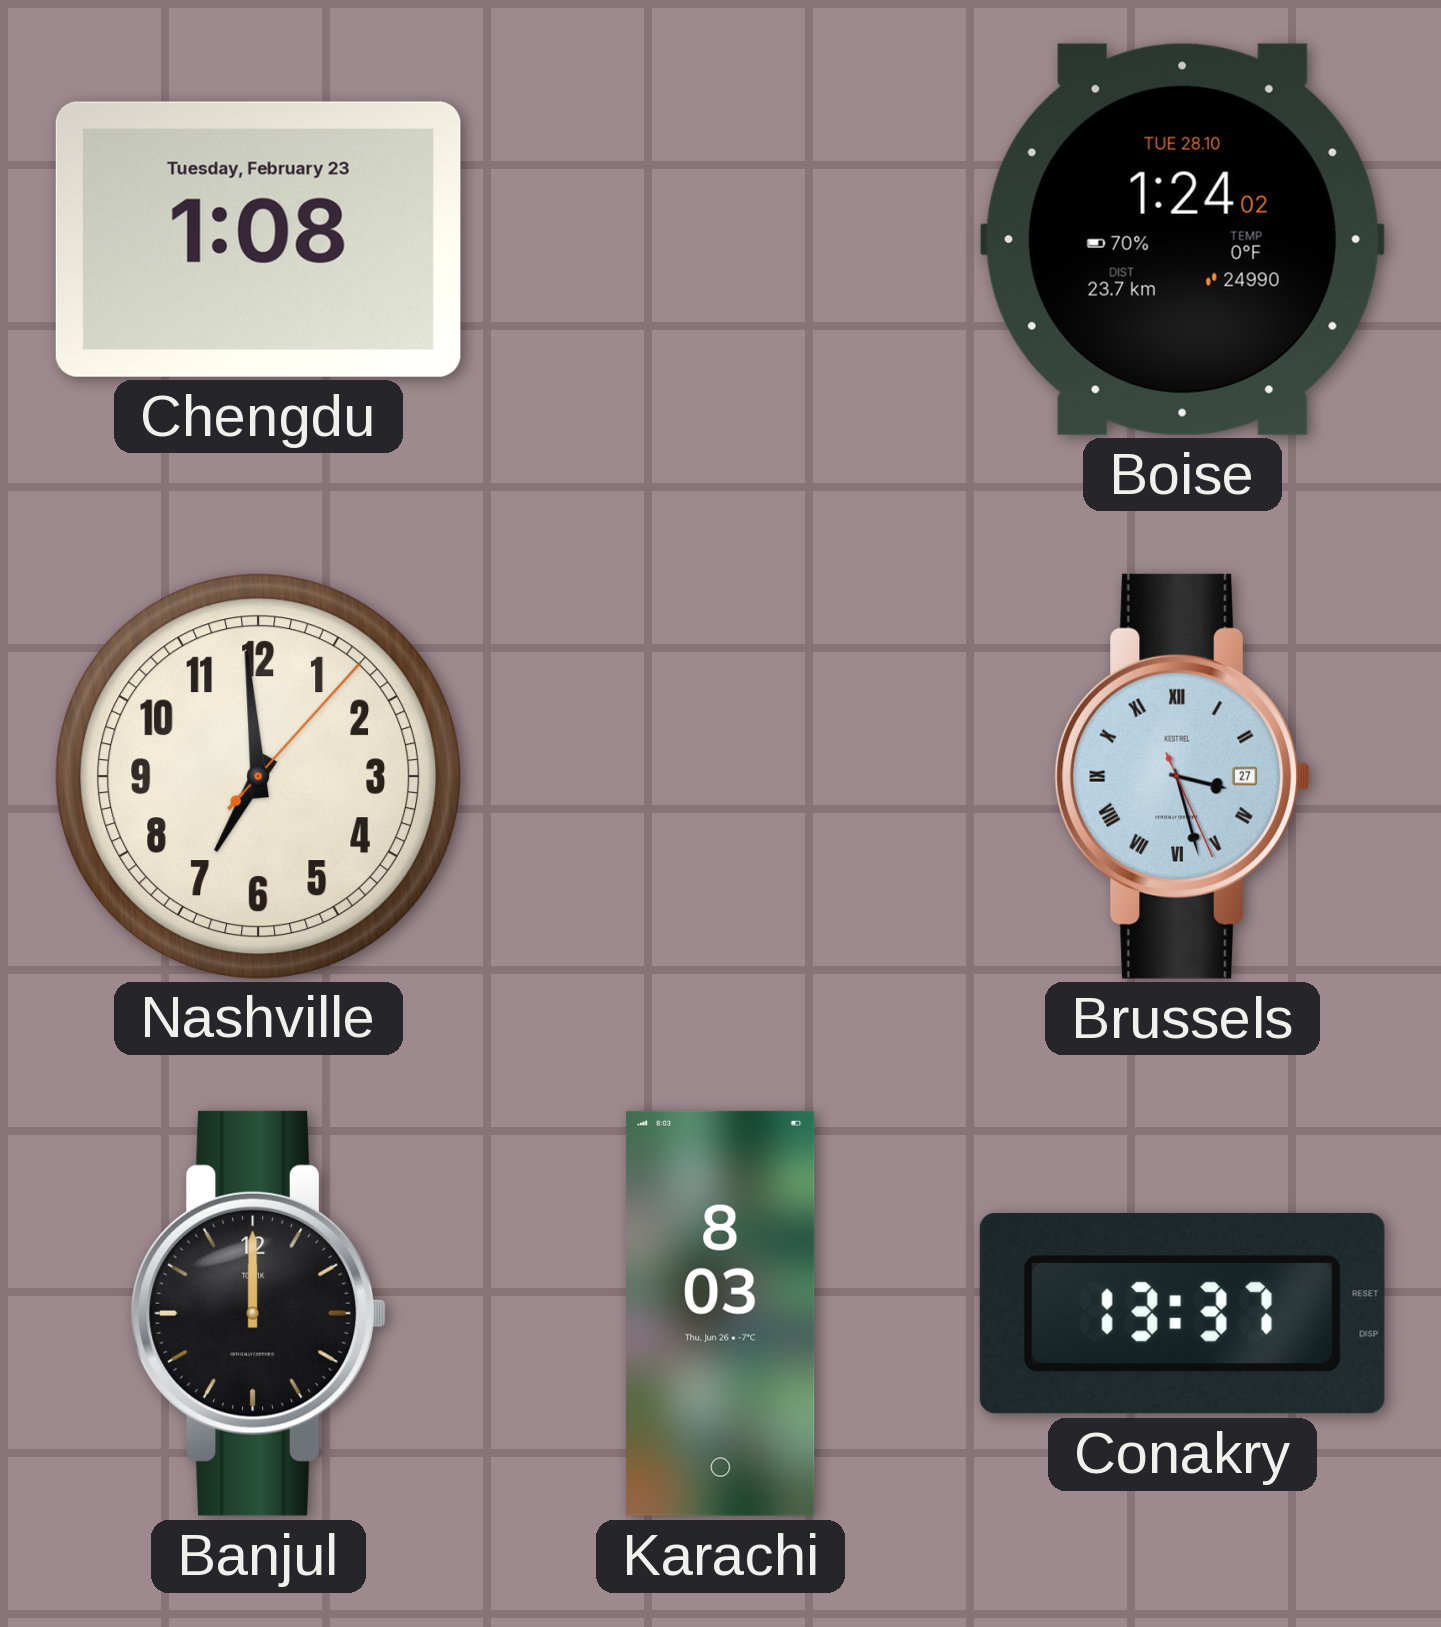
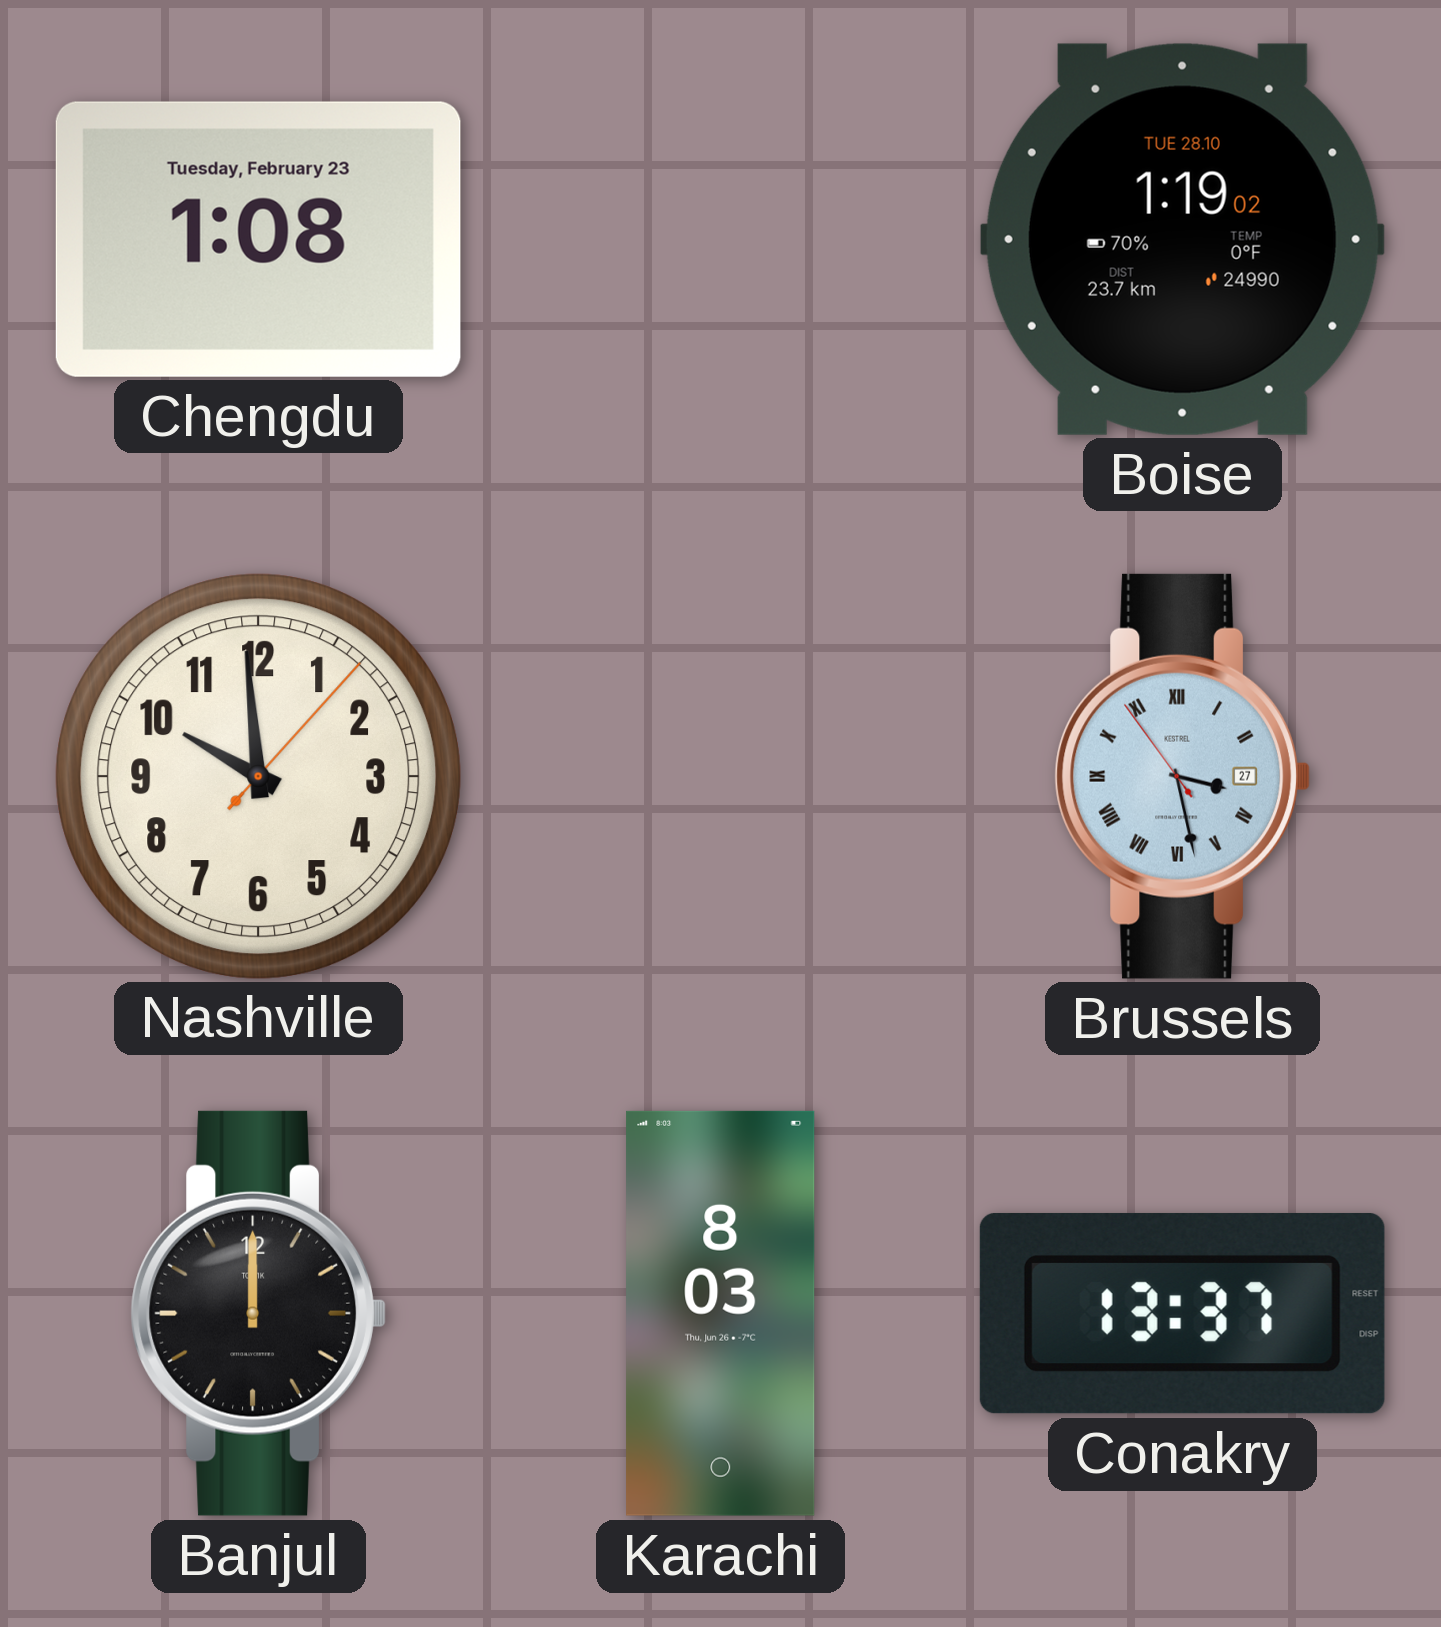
Boise: 1:24 -> 1:19 (1182, 239)
Nashville: 6:59 -> 9:59 (258, 776)
Brussels: 3:27:26 -> 3:27:54 (1182, 776)
